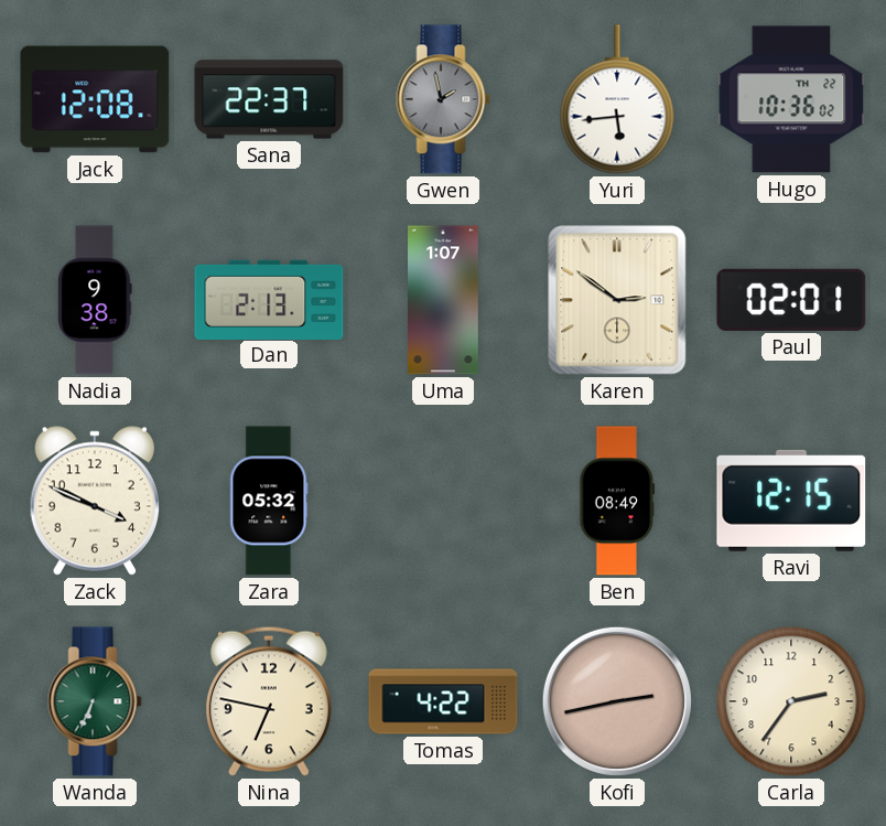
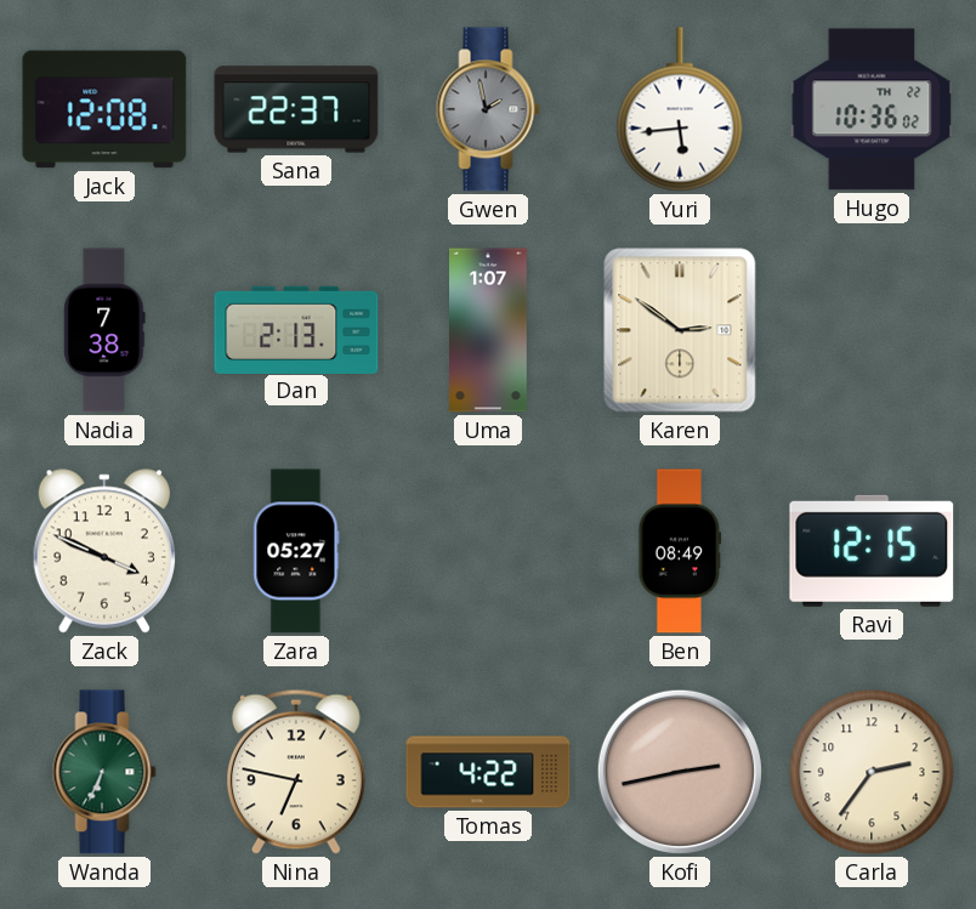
Nadia: 9:38 -> 7:38 (104, 330)
Paul: 02:01 -> none (791, 300)
Zara: 05:32 -> 05:27 (296, 551)
